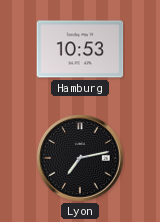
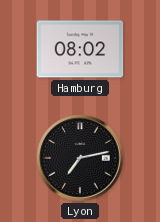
Hamburg: 10:53 -> 08:02 (80, 49)
